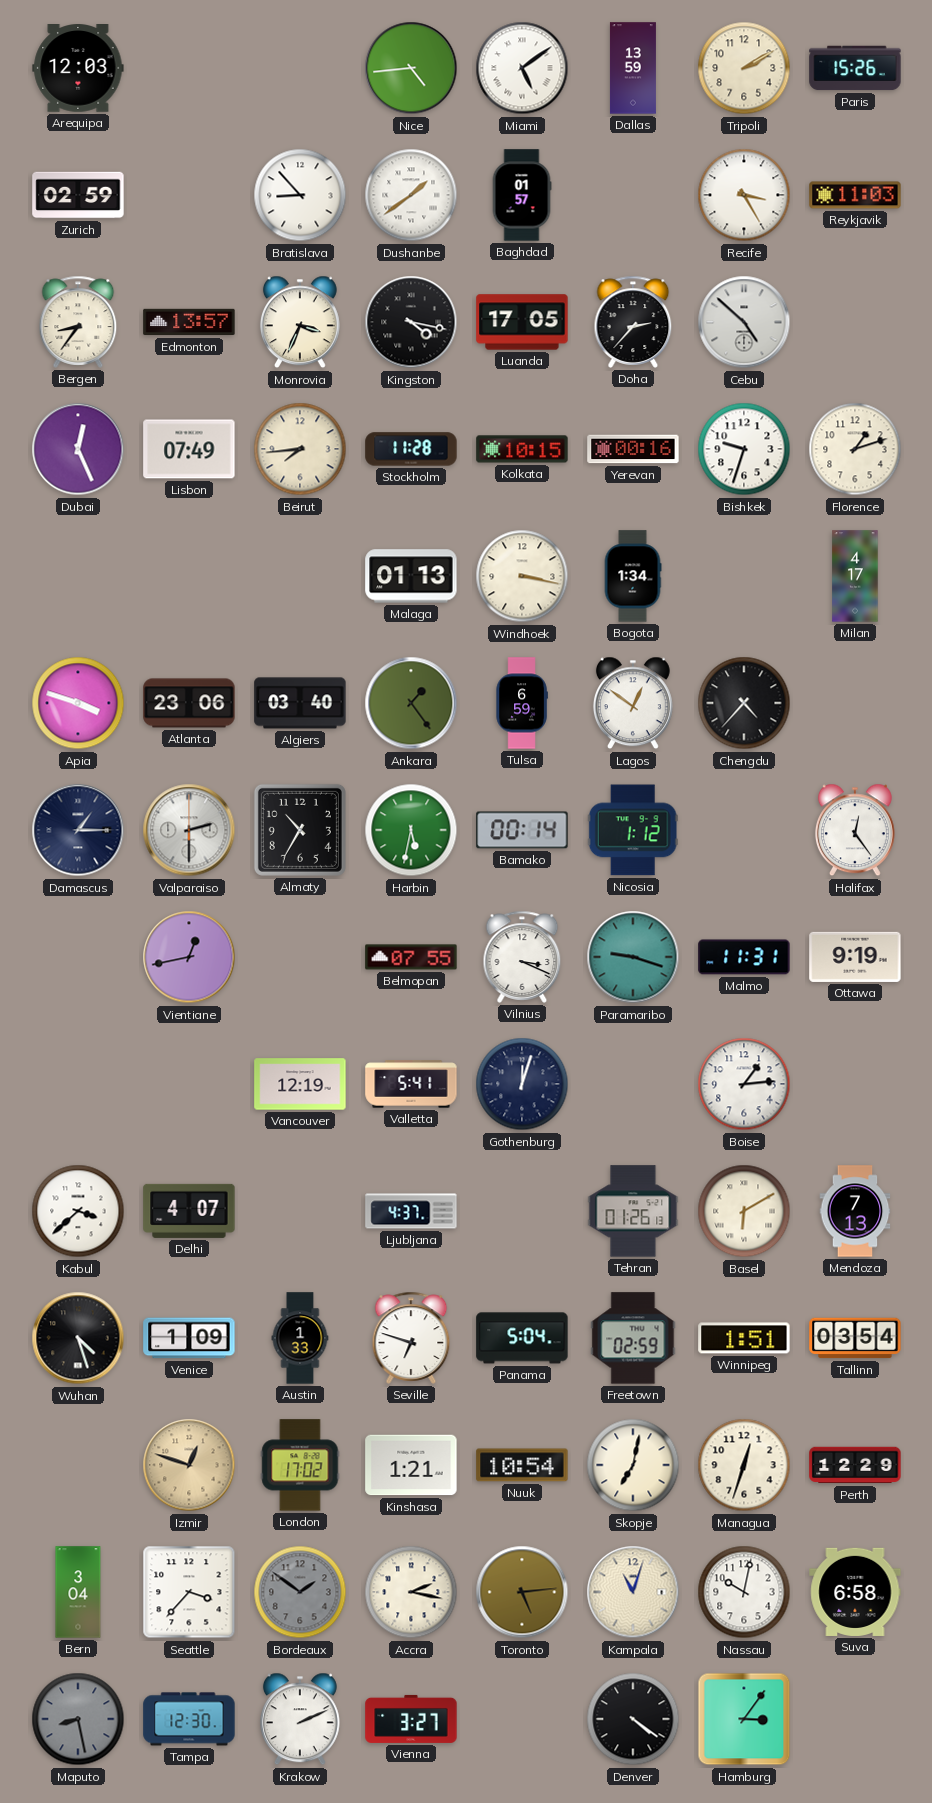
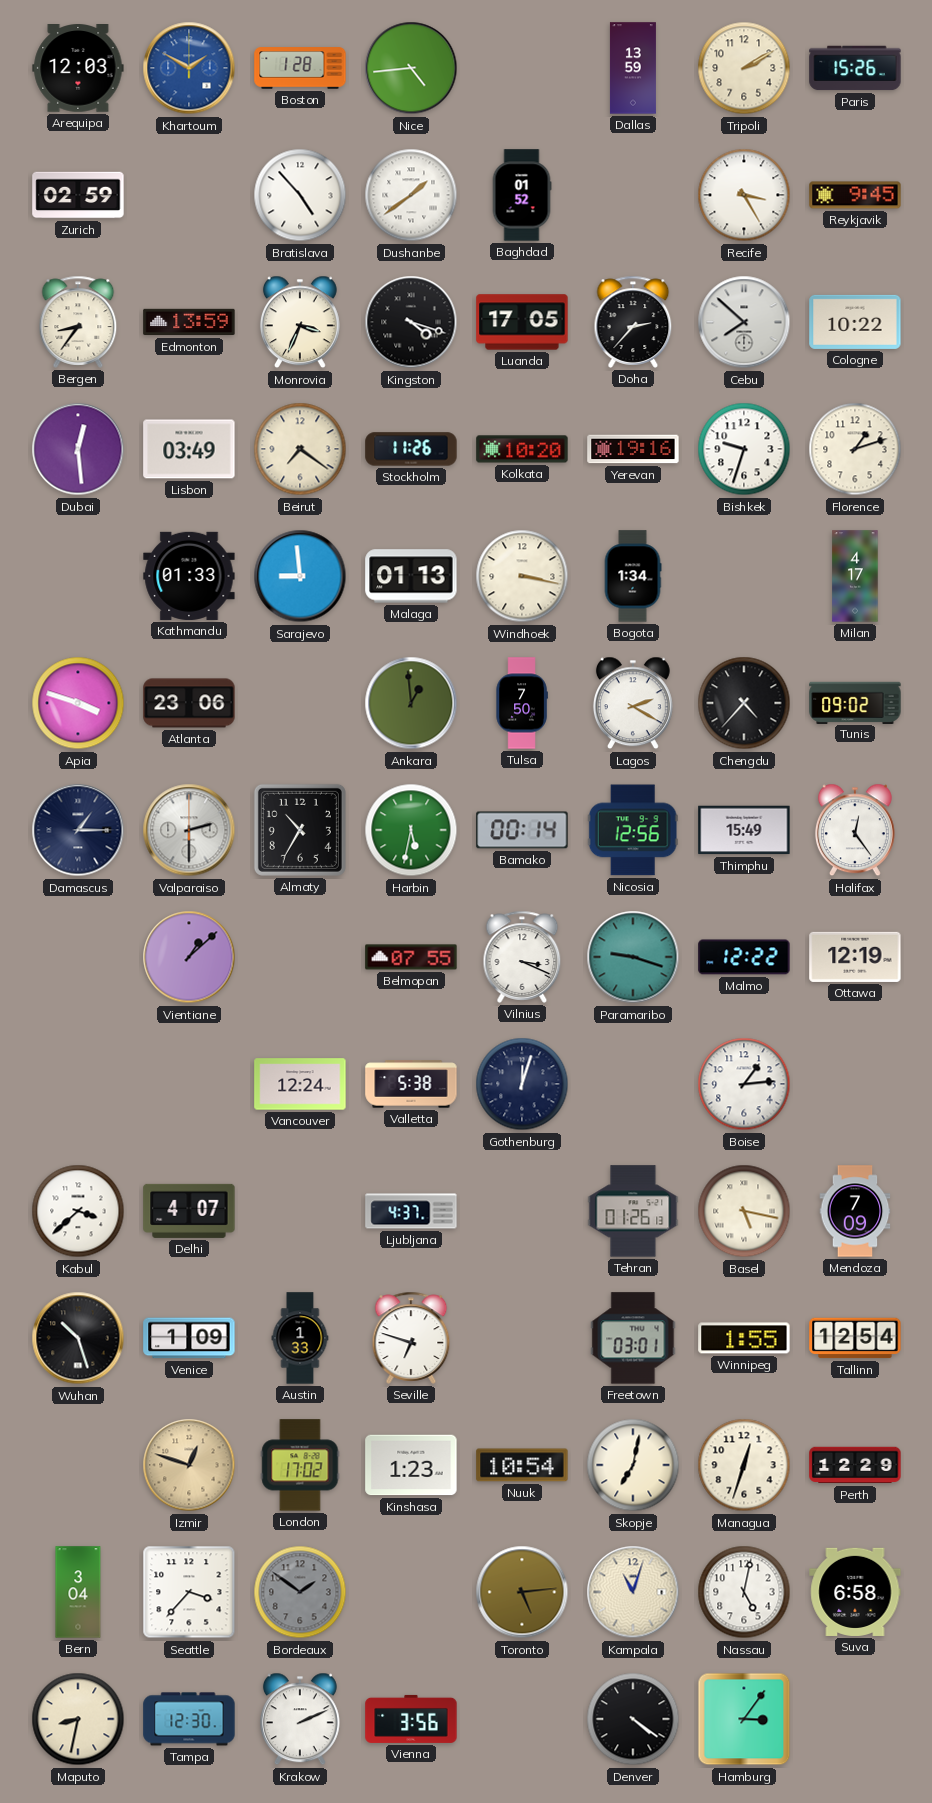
Khartoum: none -> 1:50 (189, 68)
Boston: none -> 1:28 (300, 68)
Miami: 5:09 -> none (522, 68)
Bratislava: 8:53 -> 4:53 (300, 195)
Baghdad: 01:57 -> 01:52 (522, 195)
Reykjavik: 11:03 -> 9:45 (855, 195)
Edmonton: 13:57 -> 13:59 (189, 322)
Kingston: 4:17 -> 4:18 (411, 322)
Cebu: 4:52 -> 7:52 (744, 322)
Cologne: none -> 10:22 (855, 322)
Dubai: 12:26 -> 12:29 (78, 449)
Lisbon: 07:49 -> 03:49 (189, 449)
Beirut: 7:44 -> 7:21 (300, 449)
Stockholm: 11:28 -> 11:26 (411, 449)
Kolkata: 10:15 -> 10:20 (522, 449)
Yerevan: 00:16 -> 19:16 (633, 449)
Kathmandu: none -> 01:33 (189, 576)
Sarajevo: none -> 8:59 (300, 576)
Algiers: 03:40 -> none (300, 703)
Ankara: 1:24 -> 12:59 (411, 703)
Tulsa: 6:59 -> 7:50 (522, 703)
Lagos: 12:51 -> 2:20 (633, 703)
Tunis: none -> 09:02 (855, 702)
Nicosia: 1:12 -> 12:56 (633, 830)
Thimphu: none -> 15:49 (744, 830)
Vientiane: 12:43 -> 1:08 (189, 957)
Malmo: 11:31 -> 12:22 (744, 957)
Ottawa: 9:19 -> 12:19 (855, 957)
Vancouver: 12:19 -> 12:24 (300, 1084)
Valletta: 5:41 -> 5:38 (411, 1084)
Basel: 6:10 -> 5:17 (744, 1211)
Mendoza: 7:13 -> 7:09 (855, 1211)
Wuhan: 4:27 -> 10:27 (78, 1338)
Panama: 5:04 -> none (522, 1338)
Freetown: 02:59 -> 03:01 (633, 1338)
Winnipeg: 1:51 -> 1:55 (744, 1338)
Tallinn: 03:54 -> 12:54 (855, 1338)
Kinshasa: 1:21 -> 1:23 (411, 1465)
Accra: 2:17 -> none (411, 1592)
Nassau: 10:02 -> 5:02 (744, 1592)
Maputo: 8:28 -> 8:32 (78, 1719)
Maputo dial: grey -> cream (78, 1719)
Vienna: 3:27 -> 3:56 (411, 1719)
